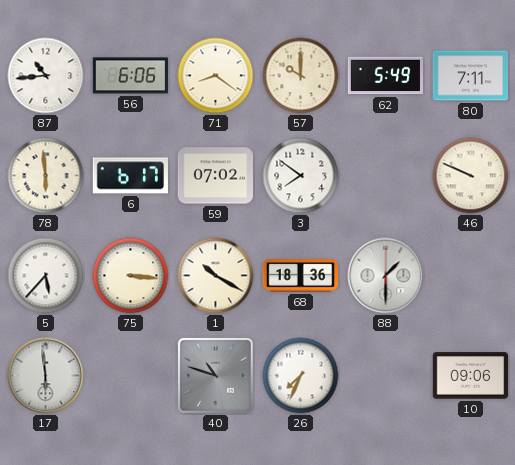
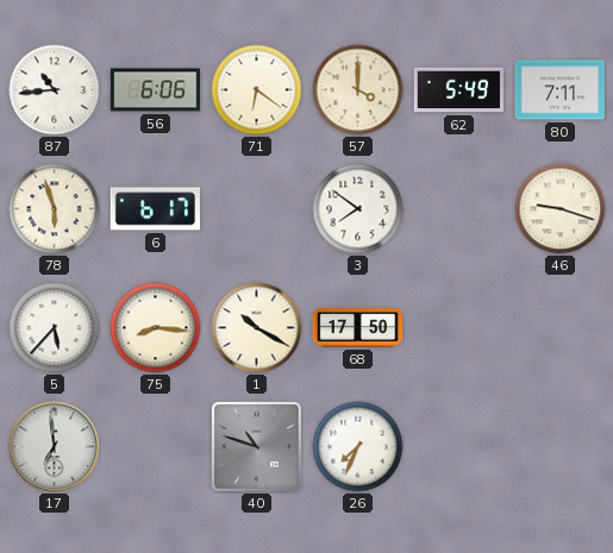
71: 8:21 -> 6:21 (257, 90)
57: 10:00 -> 4:00 (358, 90)
78: 5:59 -> 5:57 (55, 209)
59: 07:02 -> none (215, 176)
46: 9:49 -> 9:18 (561, 209)
75: 3:16 -> 8:16 (156, 328)
68: 18:36 -> 17:50 (357, 328)
88: 1:30 -> none (386, 276)
17: 5:59 -> 6:59 (55, 447)
10: 09:06 -> none (470, 376)
